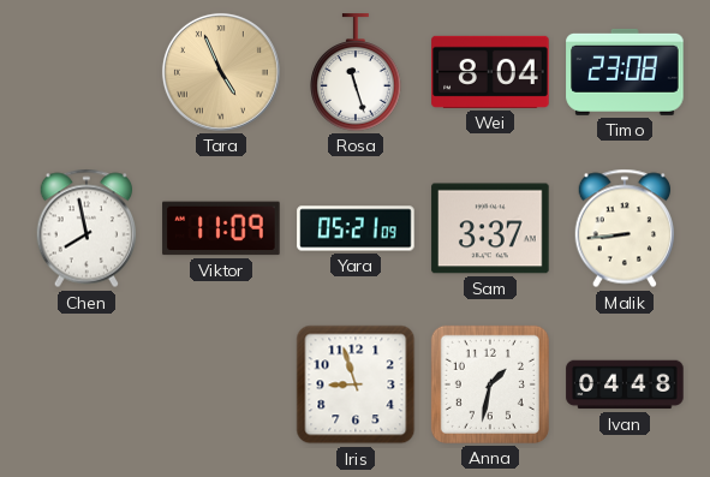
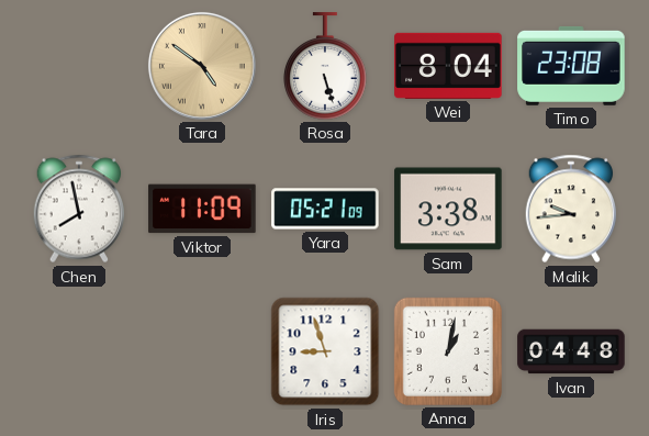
Tara: 4:56 -> 4:51 (202, 66)
Rosa: 11:27 -> 5:27 (326, 66)
Sam: 3:37 -> 3:38 (448, 209)
Malik: 8:44 -> 9:44 (570, 209)
Anna: 1:32 -> 1:02 (448, 351)
